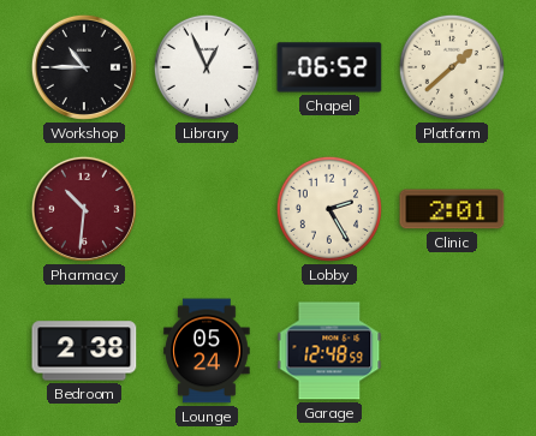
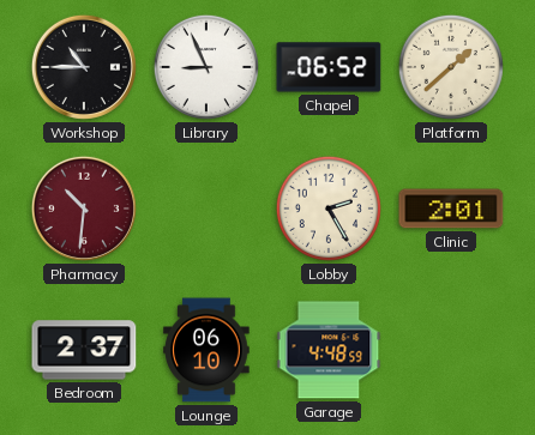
Library: 12:56 -> 8:56 (206, 67)
Bedroom: 2:38 -> 2:37 (84, 350)
Lounge: 05:24 -> 06:10 (206, 350)
Garage: 12:48 -> 4:48 (329, 350)
